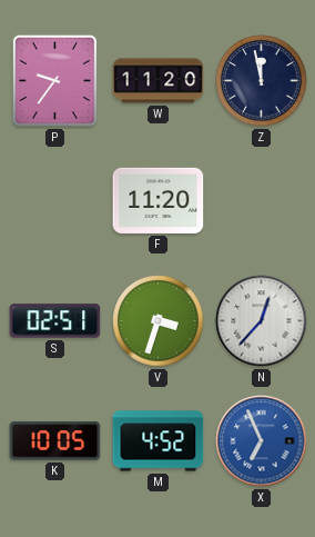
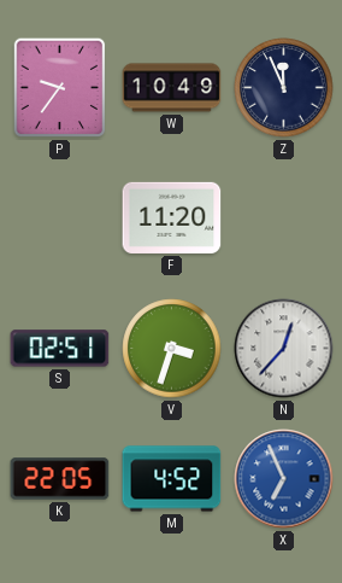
W: 11:20 -> 10:49 (172, 88)
Z: 11:58 -> 11:56 (284, 88)
K: 10:05 -> 22:05 (60, 479)
